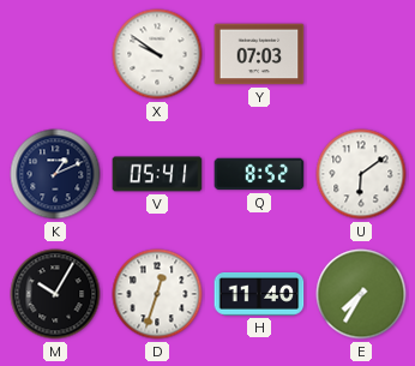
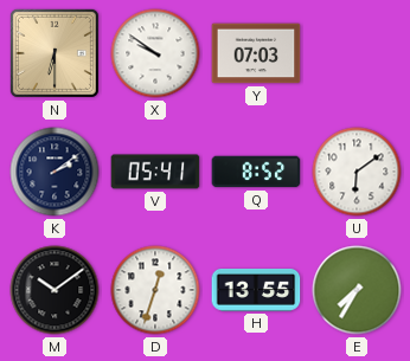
N: none -> 6:30 (55, 53)
K: 1:11 -> 2:09 (55, 172)
M: 10:05 -> 10:09 (55, 290)
H: 11:40 -> 13:55 (256, 291)
